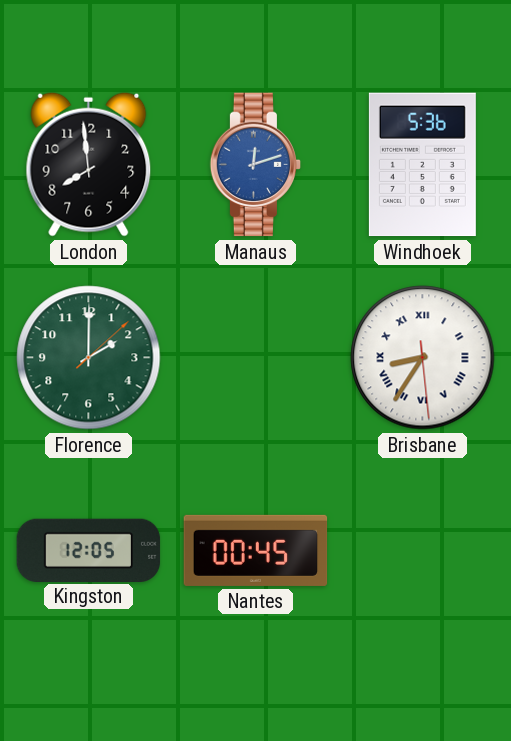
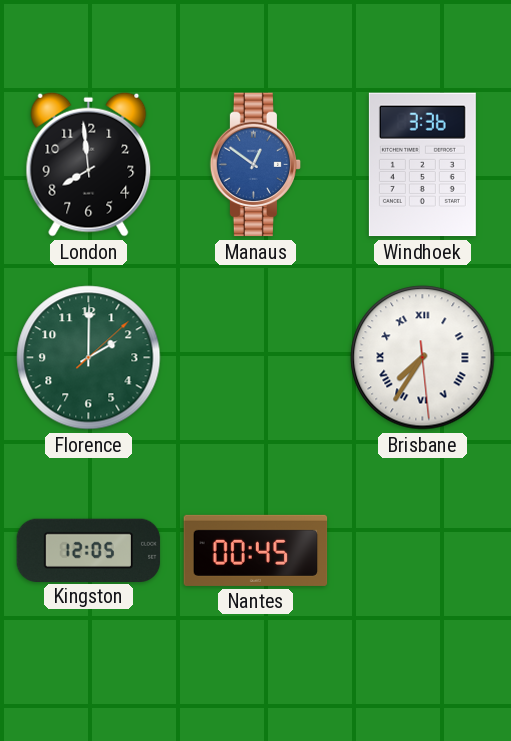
Manaus: 12:12 -> 12:51 (256, 165)
Windhoek: 5:36 -> 3:36 (422, 165)
Brisbane: 8:35 -> 7:35 (423, 358)
